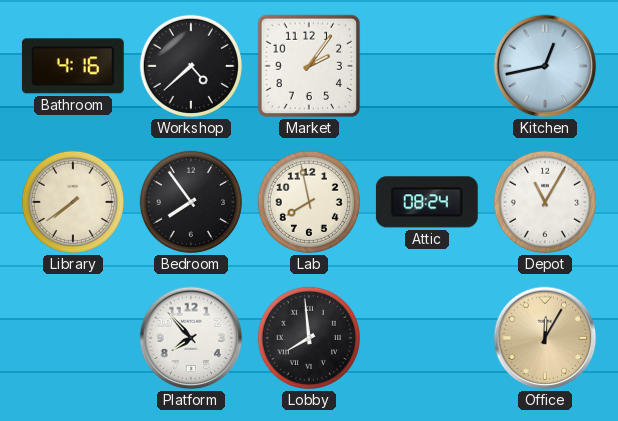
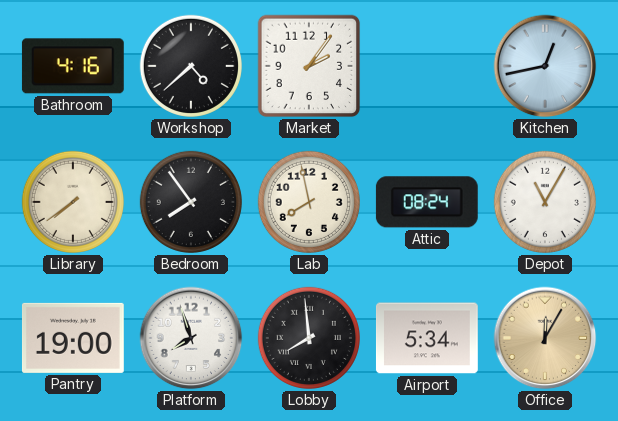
Pantry: none -> 19:00 (73, 338)
Platform: 7:53 -> 7:57 (191, 338)
Airport: none -> 5:34 (427, 338)
